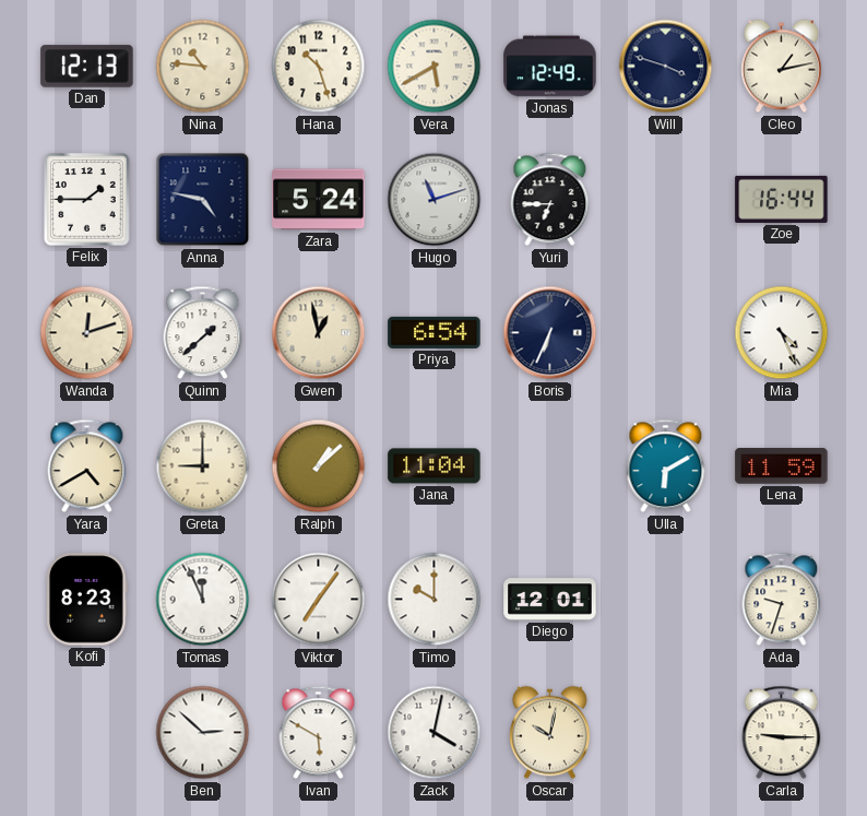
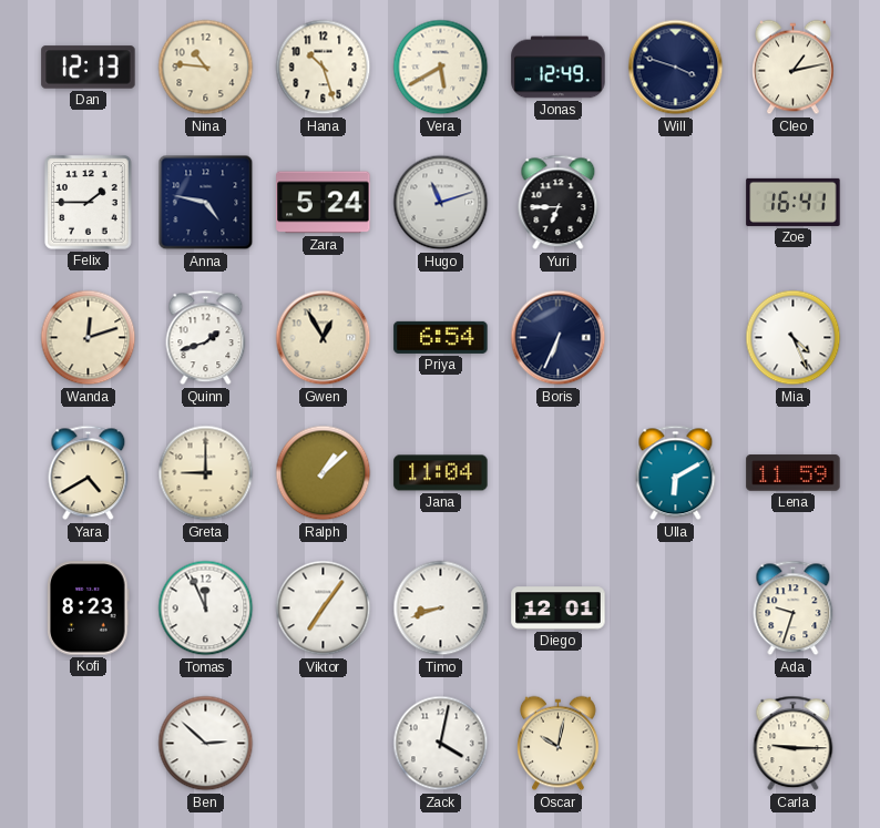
Zoe: 16:44 -> 16:41 (794, 202)
Quinn: 1:38 -> 1:42 (206, 338)
Gwen: 12:58 -> 12:55 (324, 338)
Timo: 10:00 -> 8:42 (441, 609)
Ivan: 5:50 -> none (319, 733)
